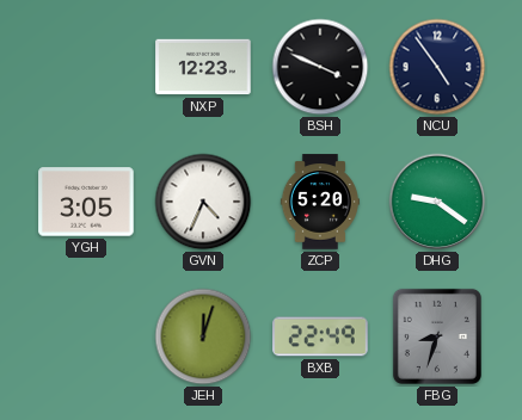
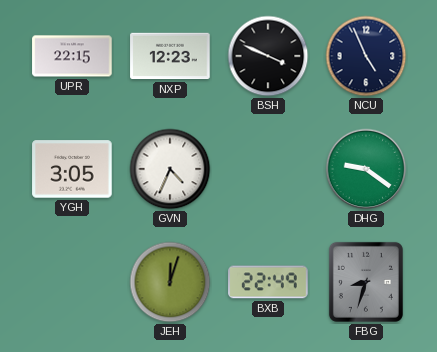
UPR: none -> 22:15 (72, 56)
NCU: 4:54 -> 4:56 (366, 56)
ZCP: 5:20 -> none (319, 202)
